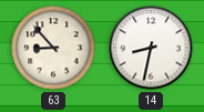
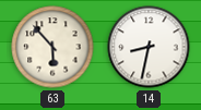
63: 8:53 -> 5:53 (52, 47)
